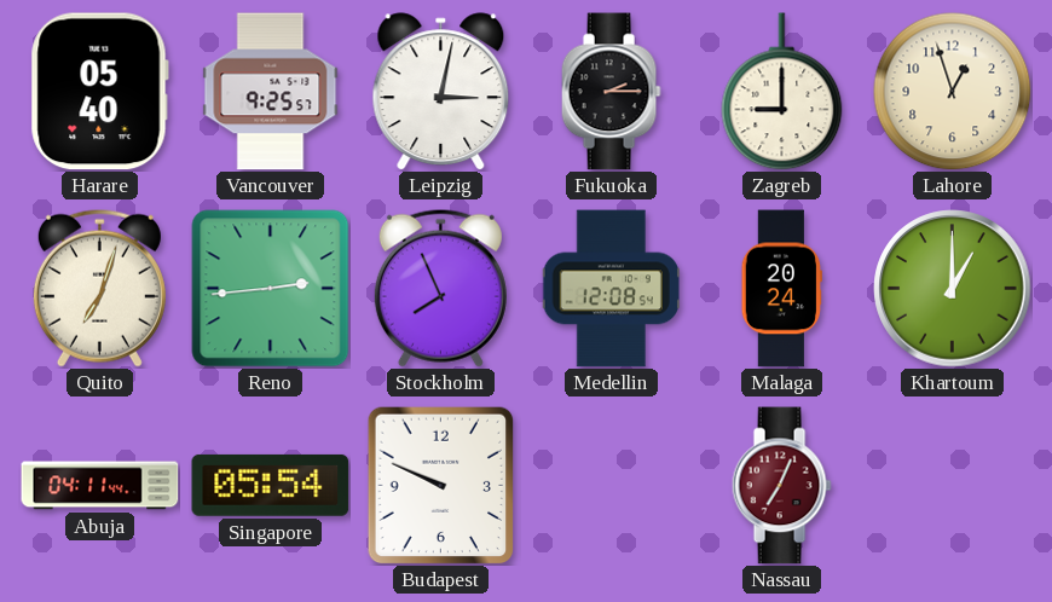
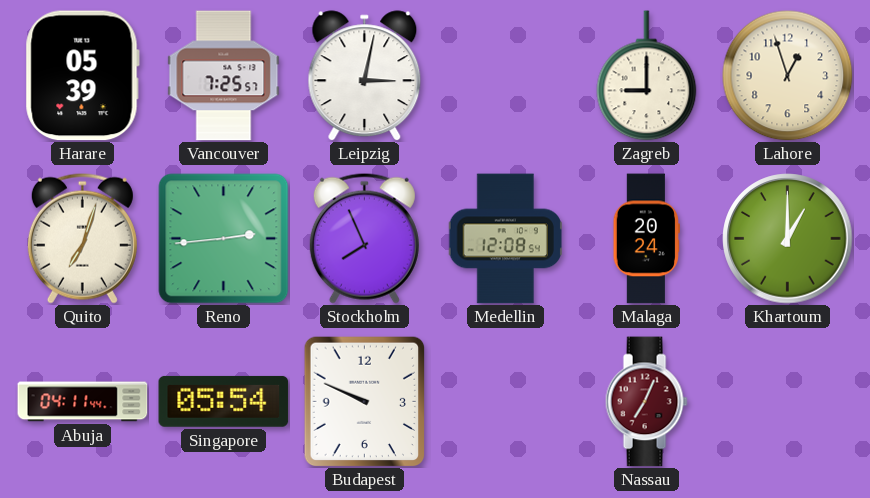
Harare: 05:40 -> 05:39 (82, 76)
Vancouver: 9:25 -> 7:25 (224, 76)
Fukuoka: 2:15 -> none (611, 92)
